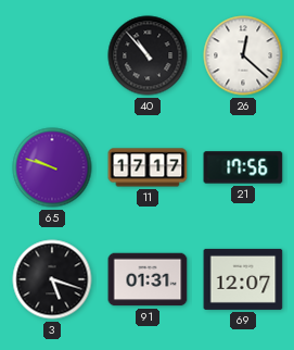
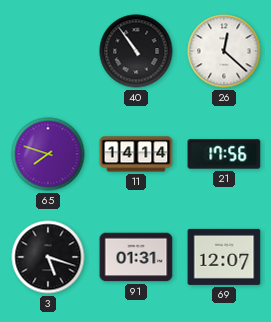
40: 10:53 -> 10:54 (136, 51)
65: 9:48 -> 7:48 (48, 154)
11: 17:17 -> 14:14 (136, 154)
